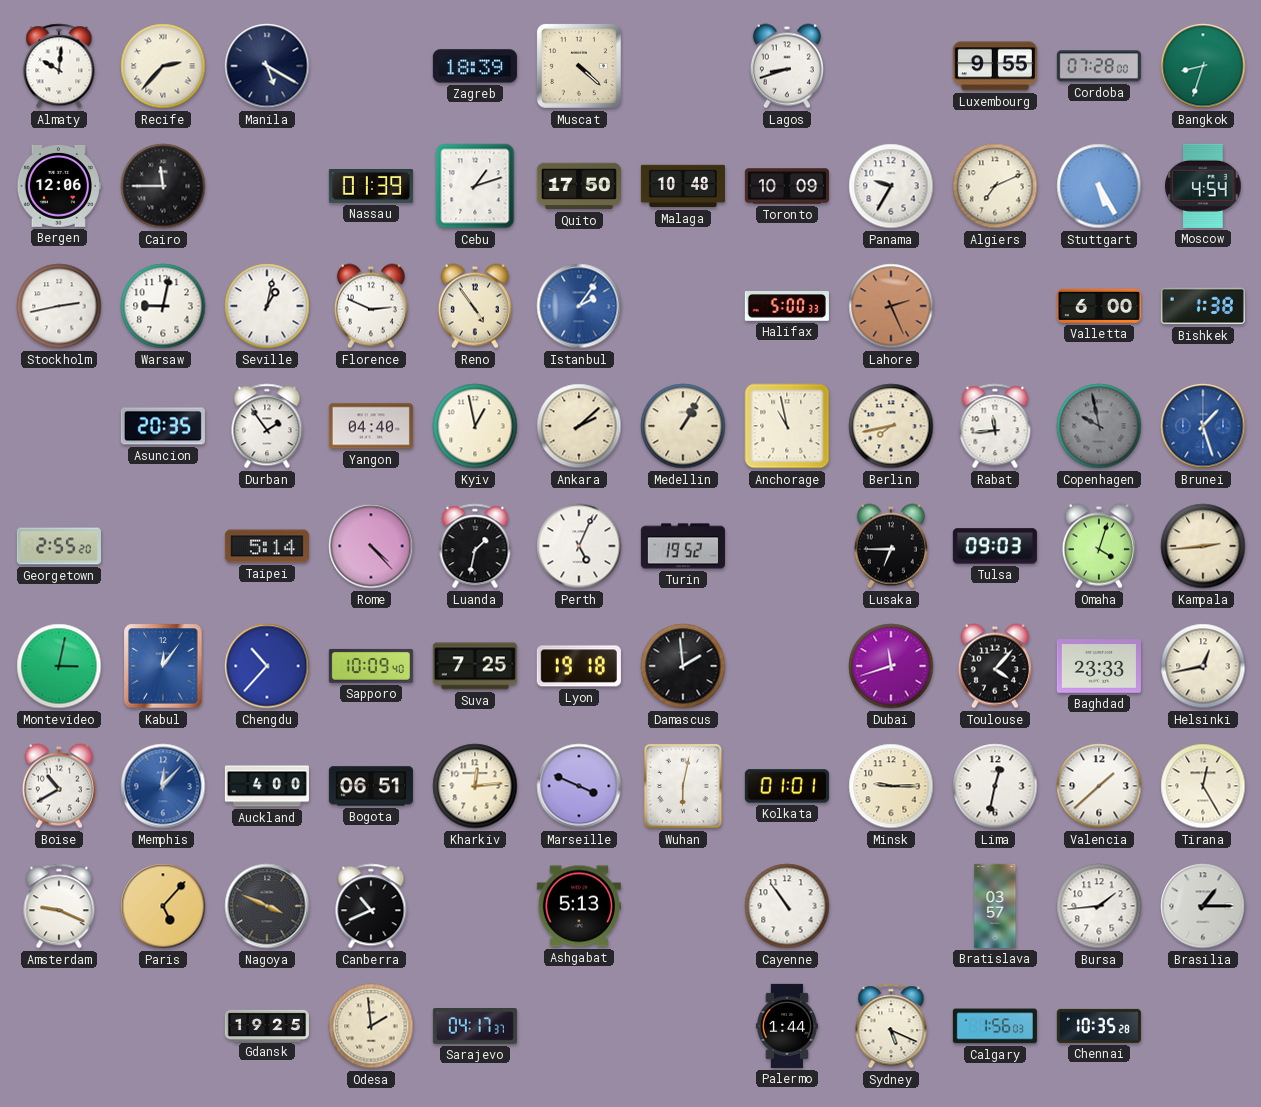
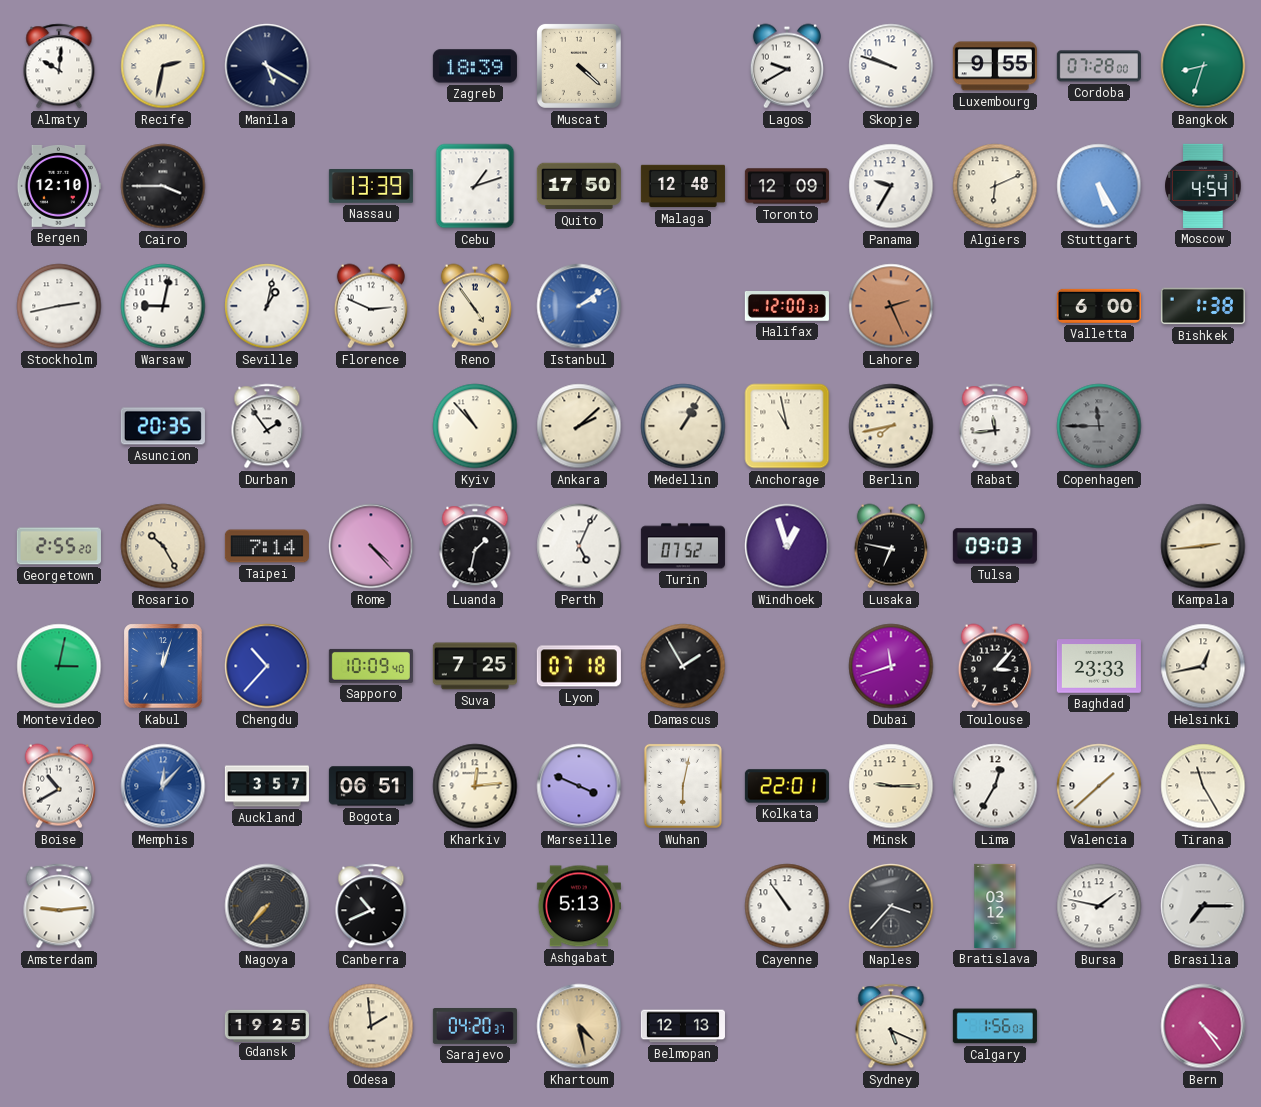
Recife: 2:37 -> 2:32 (163, 66)
Lagos: 8:42 -> 9:40 (787, 66)
Skopje: none -> 9:48 (891, 66)
Bergen: 12:06 -> 12:10 (59, 186)
Cairo: 11:45 -> 3:45 (163, 186)
Nassau: 01:39 -> 13:39 (371, 186)
Malaga: 10:48 -> 12:48 (683, 186)
Toronto: 10:09 -> 12:09 (787, 186)
Algiers: 7:11 -> 6:11 (995, 186)
Istanbul: 2:06 -> 2:09 (579, 306)
Halifax: 5:00 -> 12:00 (787, 307)
Yangon: 04:40 -> none (371, 426)
Kyiv: 12:58 -> 10:53 (475, 426)
Copenhagen: 9:58 -> 11:45 (1099, 426)
Brunei: 1:27 -> none (1203, 426)
Rosario: none -> 10:25 (163, 546)
Taipei: 5:14 -> 7:14 (267, 546)
Turin: 19:52 -> 07:52 (683, 546)
Windhoek: none -> 12:57 (787, 546)
Lusaka: 6:45 -> 6:47 (891, 546)
Omaha: 4:03 -> none (1099, 546)
Kabul: 12:06 -> 12:03 (163, 666)
Lyon: 19:18 -> 07:18 (579, 666)
Damascus: 1:59 -> 1:55 (683, 666)
Toulouse: 4:07 -> 3:07 (995, 666)
Auckland: 4:00 -> 3:57 (267, 786)
Kolkata: 01:01 -> 22:01 (787, 786)
Lima: 12:32 -> 12:35 (995, 786)
Tirana: 12:25 -> 11:25 (1203, 786)
Amsterdam: 9:19 -> 9:14 (59, 906)
Paris: 5:07 -> none (163, 906)
Nagoya: 3:49 -> 7:37 (267, 906)
Naples: none -> 3:37 (891, 906)
Bratislava: 03:57 -> 03:12 (995, 906)
Bursa: 1:44 -> 1:47 (1099, 906)
Brasilia: 1:15 -> 7:15 (1203, 906)
Sarajevo: 04:17 -> 04:20 (475, 1027)
Khartoum: none -> 4:28 (579, 1026)
Belmopan: none -> 12:13 (683, 1026)
Palermo: 1:44 -> none (787, 1026)
Chennai: 10:35 -> none (1099, 1026)
Bern: none -> 4:24 (1203, 1026)
